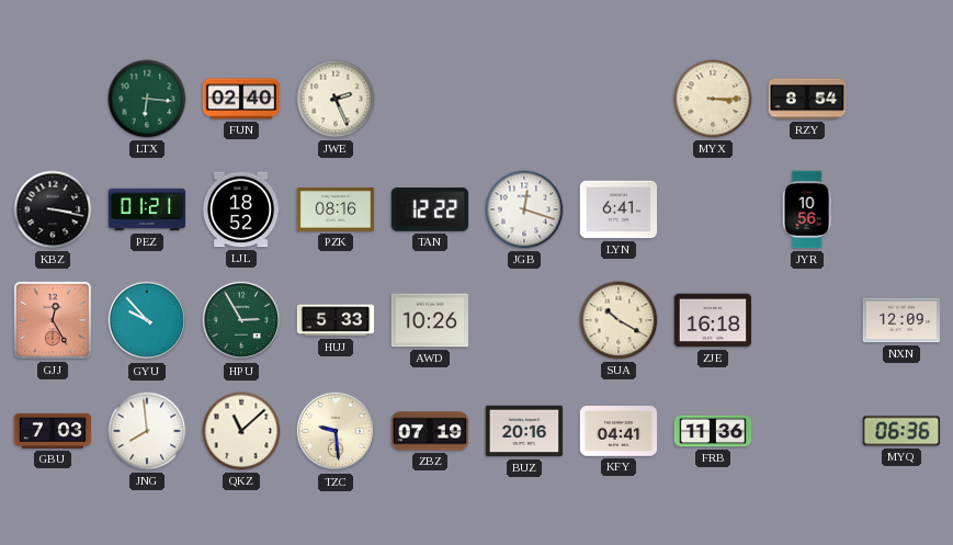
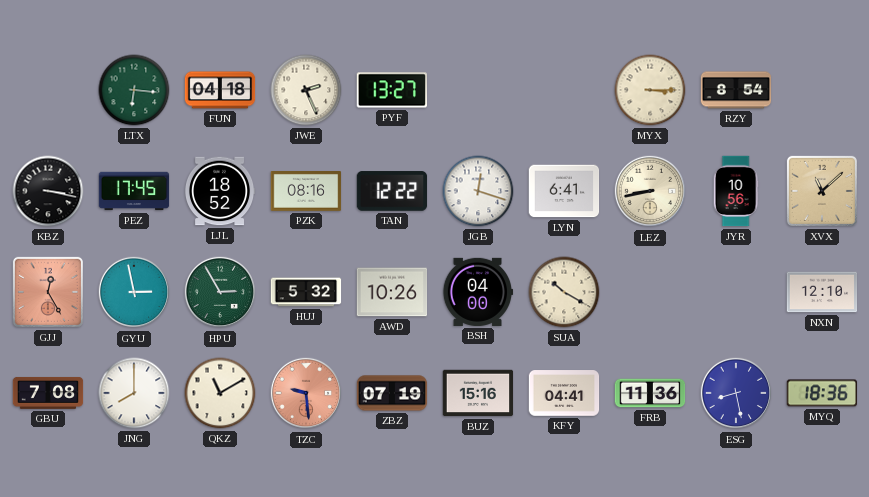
FUN: 02:40 -> 04:18 (220, 90)
PYF: none -> 13:27 (391, 90)
PEZ: 01:21 -> 17:45 (134, 191)
LEZ: none -> 8:43 (650, 191)
XVX: none -> 11:08 (822, 191)
GYU: 9:53 -> 2:58 (134, 292)
HUJ: 5:33 -> 5:32 (306, 292)
BSH: none -> 04:00 (478, 292)
ZJE: 16:18 -> none (713, 320)
NXN: 12:09 -> 12:10 (822, 292)
GBU: 7:03 -> 7:08 (48, 393)
JNG: 7:59 -> 8:00 (134, 393)
QKZ: 11:08 -> 11:10 (220, 393)
TZC dial: cream -> salmon (306, 393)
BUZ: 20:16 -> 15:16 (478, 393)
ESG: none -> 8:28 (736, 393)
MYQ: 06:36 -> 18:36 (822, 393)
